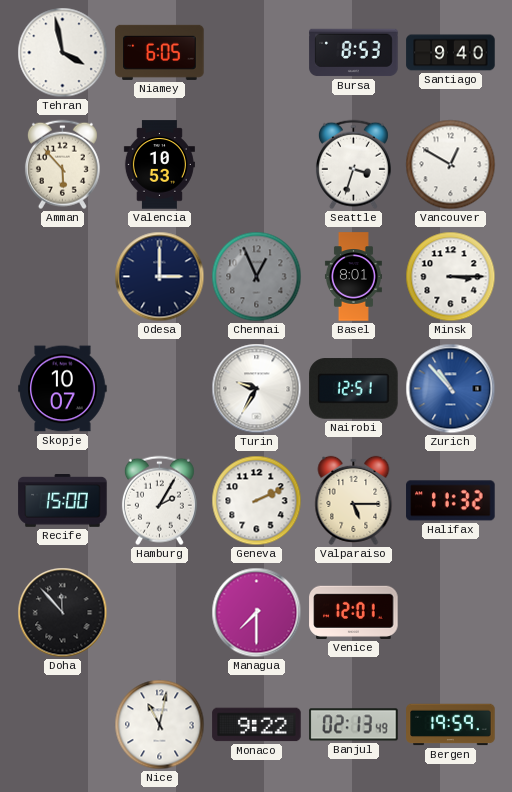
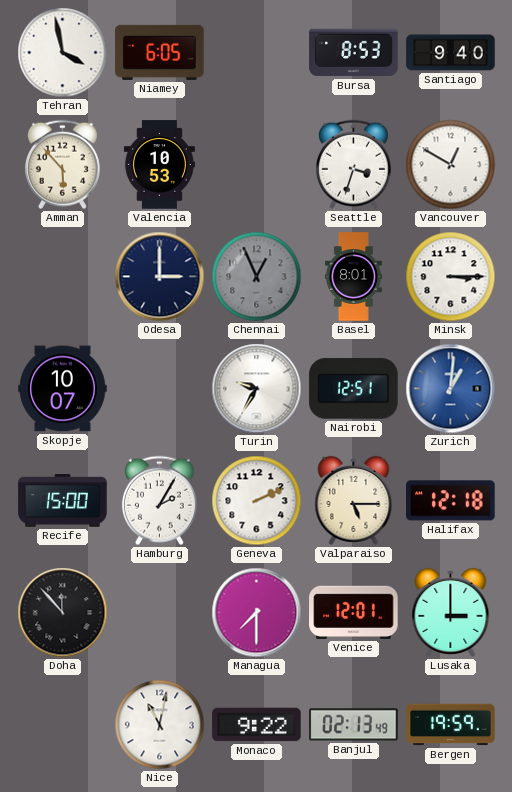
Zurich: 10:53 -> 1:01 (451, 389)
Halifax: 11:32 -> 12:18 (451, 501)
Lusaka: none -> 3:00 (451, 612)
